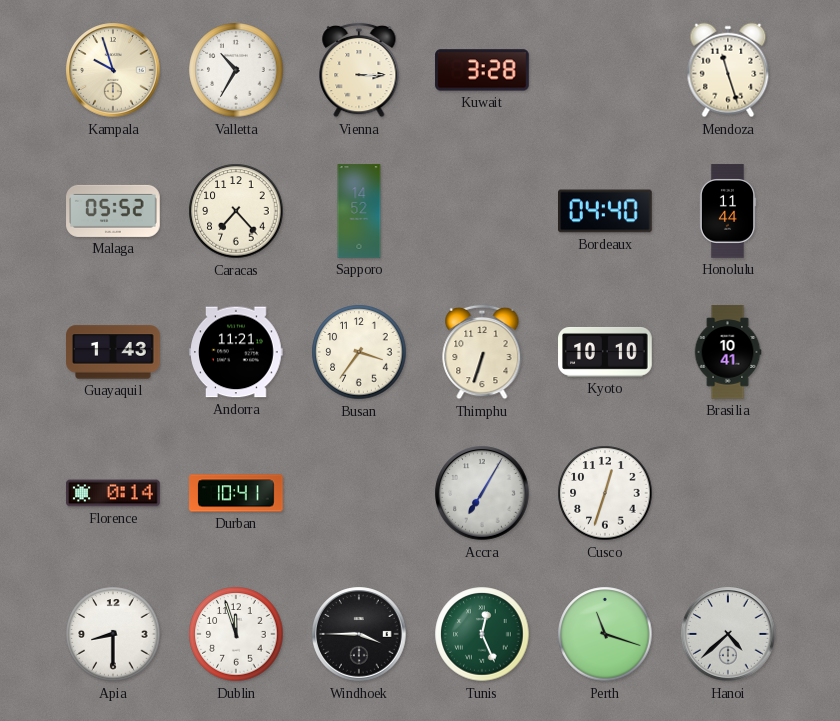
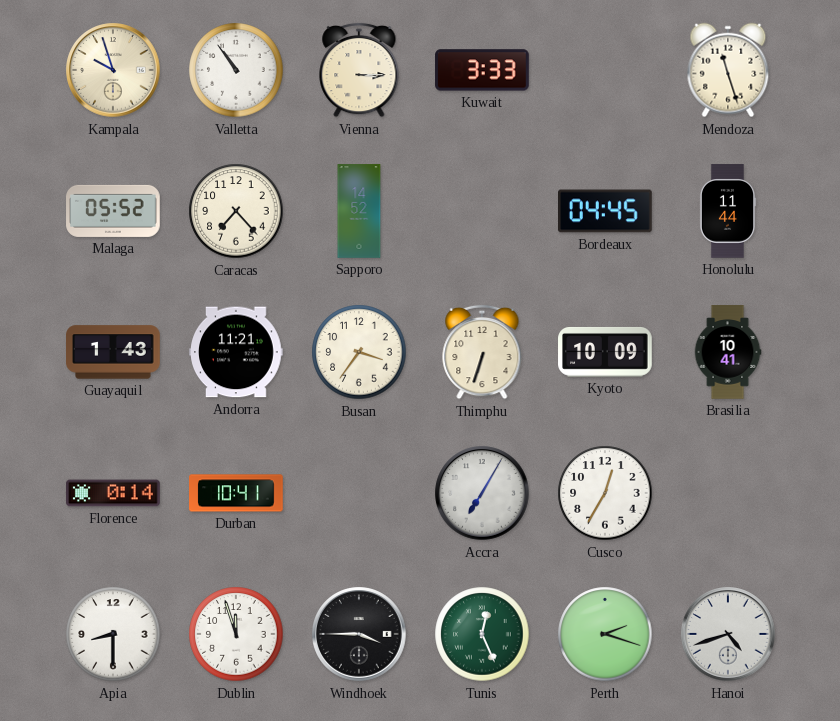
Valletta: 10:35 -> 10:54 (236, 70)
Kuwait: 3:28 -> 3:33 (482, 70)
Bordeaux: 04:40 -> 04:45 (606, 211)
Kyoto: 10:10 -> 10:09 (605, 352)
Cusco: 12:33 -> 12:35 (605, 493)
Perth: 11:18 -> 2:18 (605, 634)
Hanoi: 4:38 -> 4:42 (728, 634)
